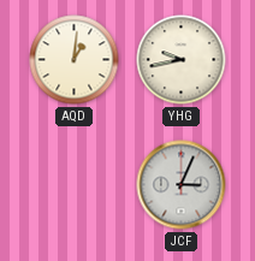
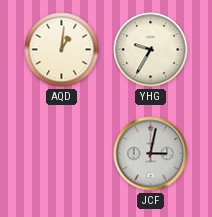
YHG: 9:43 -> 9:35 (151, 50)
JCF: 3:04 -> 3:02 (151, 154)
